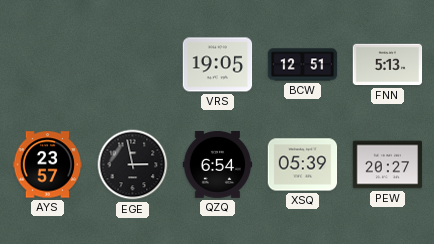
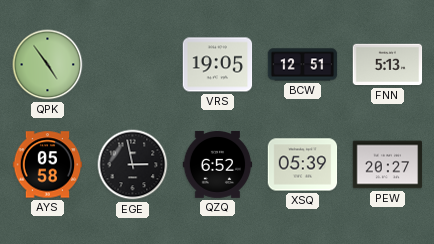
QPK: none -> 4:54 (48, 65)
AYS: 23:57 -> 05:58 (48, 165)
QZQ: 6:54 -> 6:52 (218, 165)
